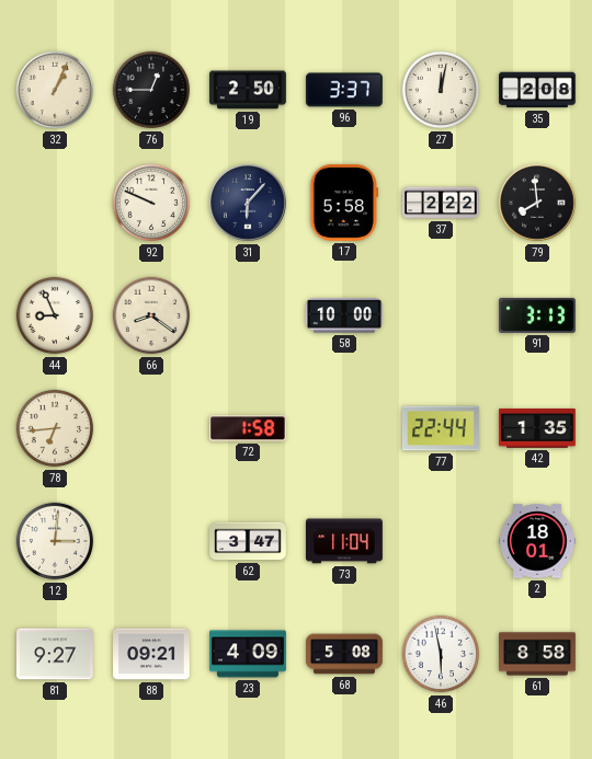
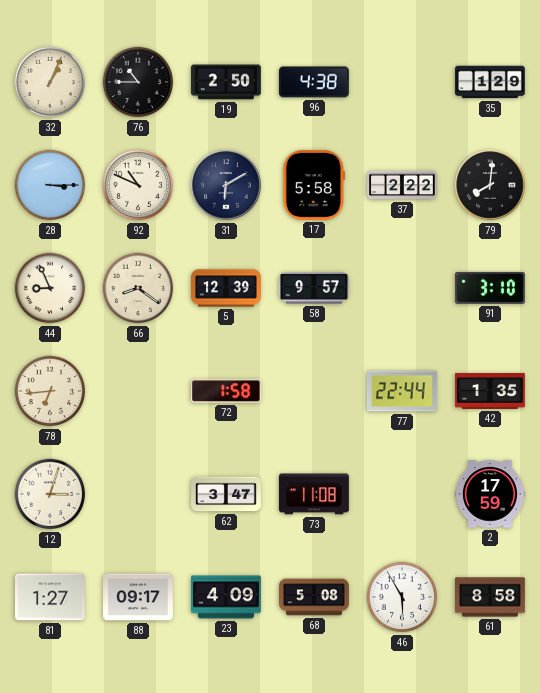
76: 12:45 -> 10:45 (138, 82)
96: 3:37 -> 4:38 (314, 82)
27: 12:02 -> none (441, 90)
35: 2:08 -> 1:29 (491, 82)
28: none -> 3:15 (50, 185)
92: 9:49 -> 10:49 (138, 185)
31: 6:07 -> 6:10 (226, 185)
79: 7:59 -> 8:01 (490, 185)
5: none -> 12:39 (227, 288)
58: 10:00 -> 9:57 (314, 288)
91: 3:13 -> 3:10 (490, 288)
12: 3:01 -> 3:03 (50, 494)
73: 11:04 -> 11:08 (314, 494)
2: 18:01 -> 17:59 (491, 494)
81: 9:27 -> 1:27 (51, 597)
88: 09:21 -> 09:17 (139, 597)
46: 5:58 -> 5:55 (402, 597)
